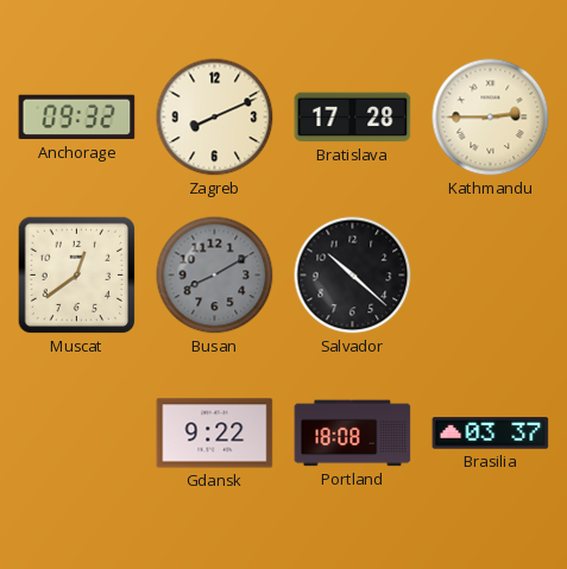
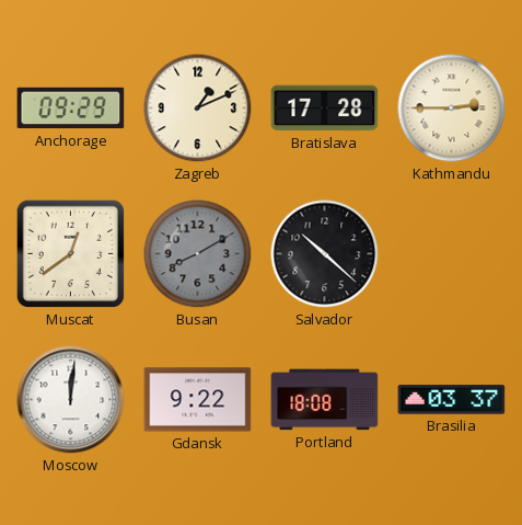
Anchorage: 09:32 -> 09:29 (71, 109)
Zagreb: 8:11 -> 1:11 (198, 109)
Moscow: none -> 12:01 (71, 400)
